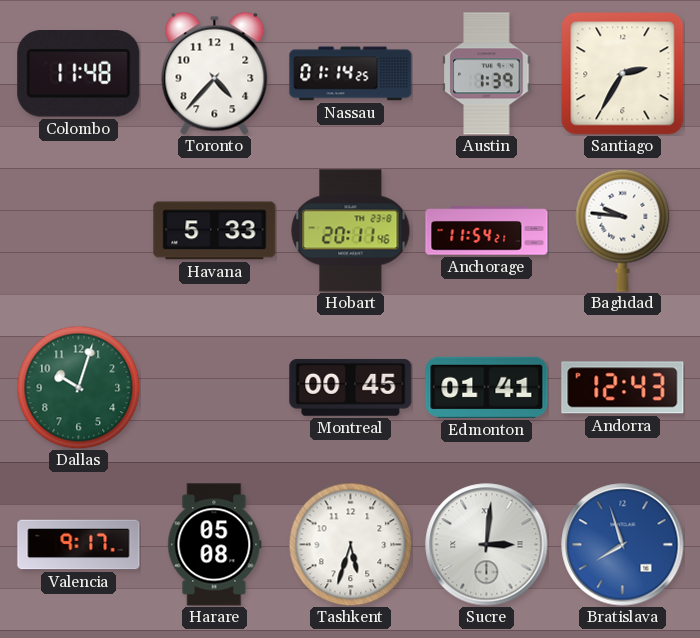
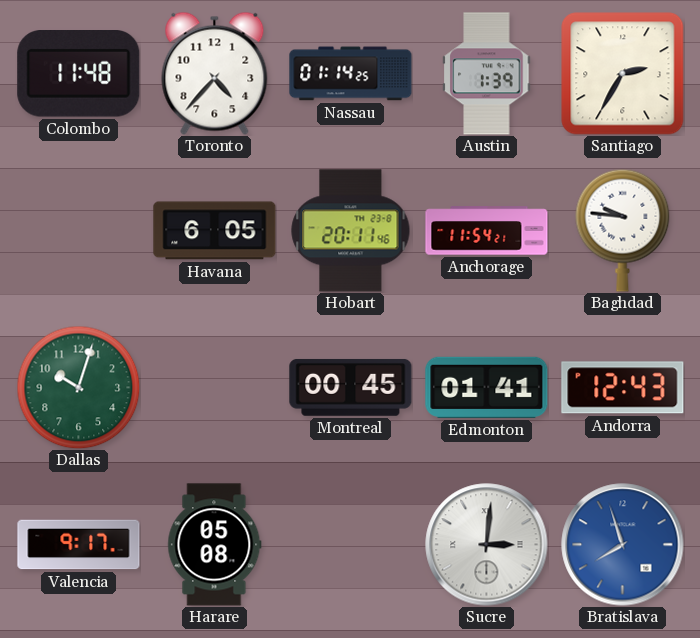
Havana: 5:33 -> 6:05 (215, 231)
Tashkent: 5:33 -> none (350, 544)
